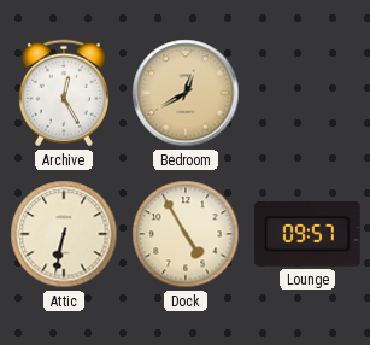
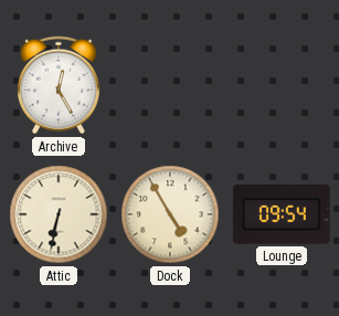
Bedroom: 12:40 -> none (186, 93)
Lounge: 09:57 -> 09:54 (282, 214)
